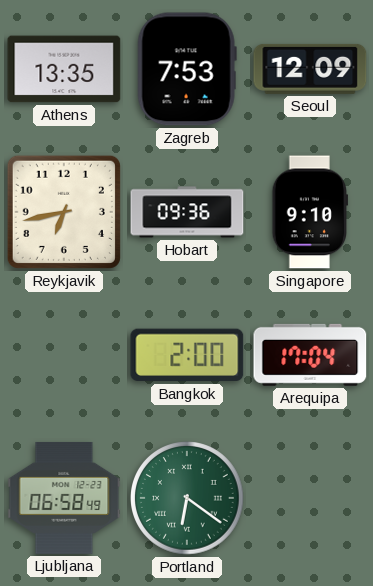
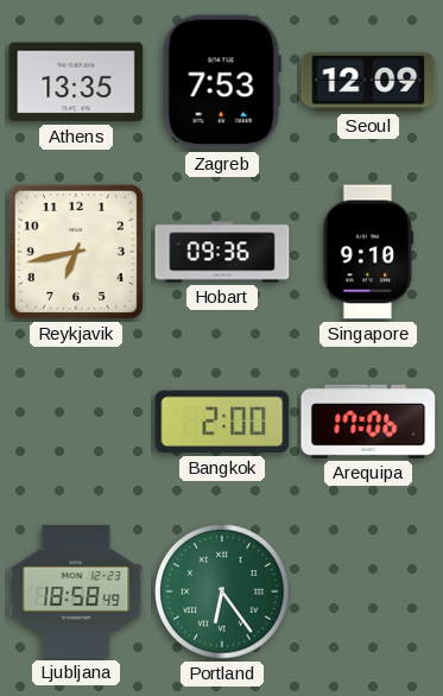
Arequipa: 17:04 -> 17:06 (368, 422)
Ljubljana: 06:58 -> 18:58 (76, 591)
Portland: 6:21 -> 6:24 (222, 591)
